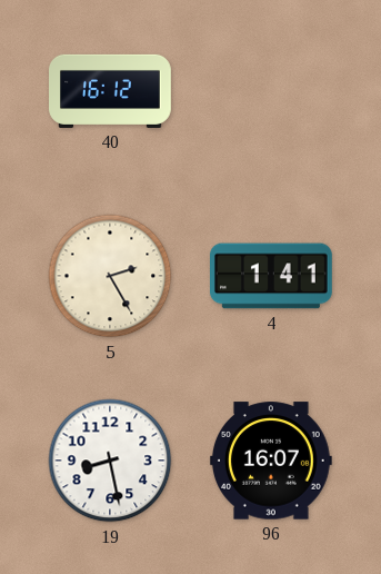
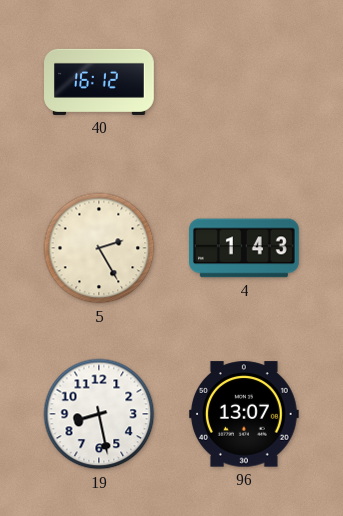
4: 1:41 -> 1:43 (245, 248)
96: 16:07 -> 13:07 (244, 414)
